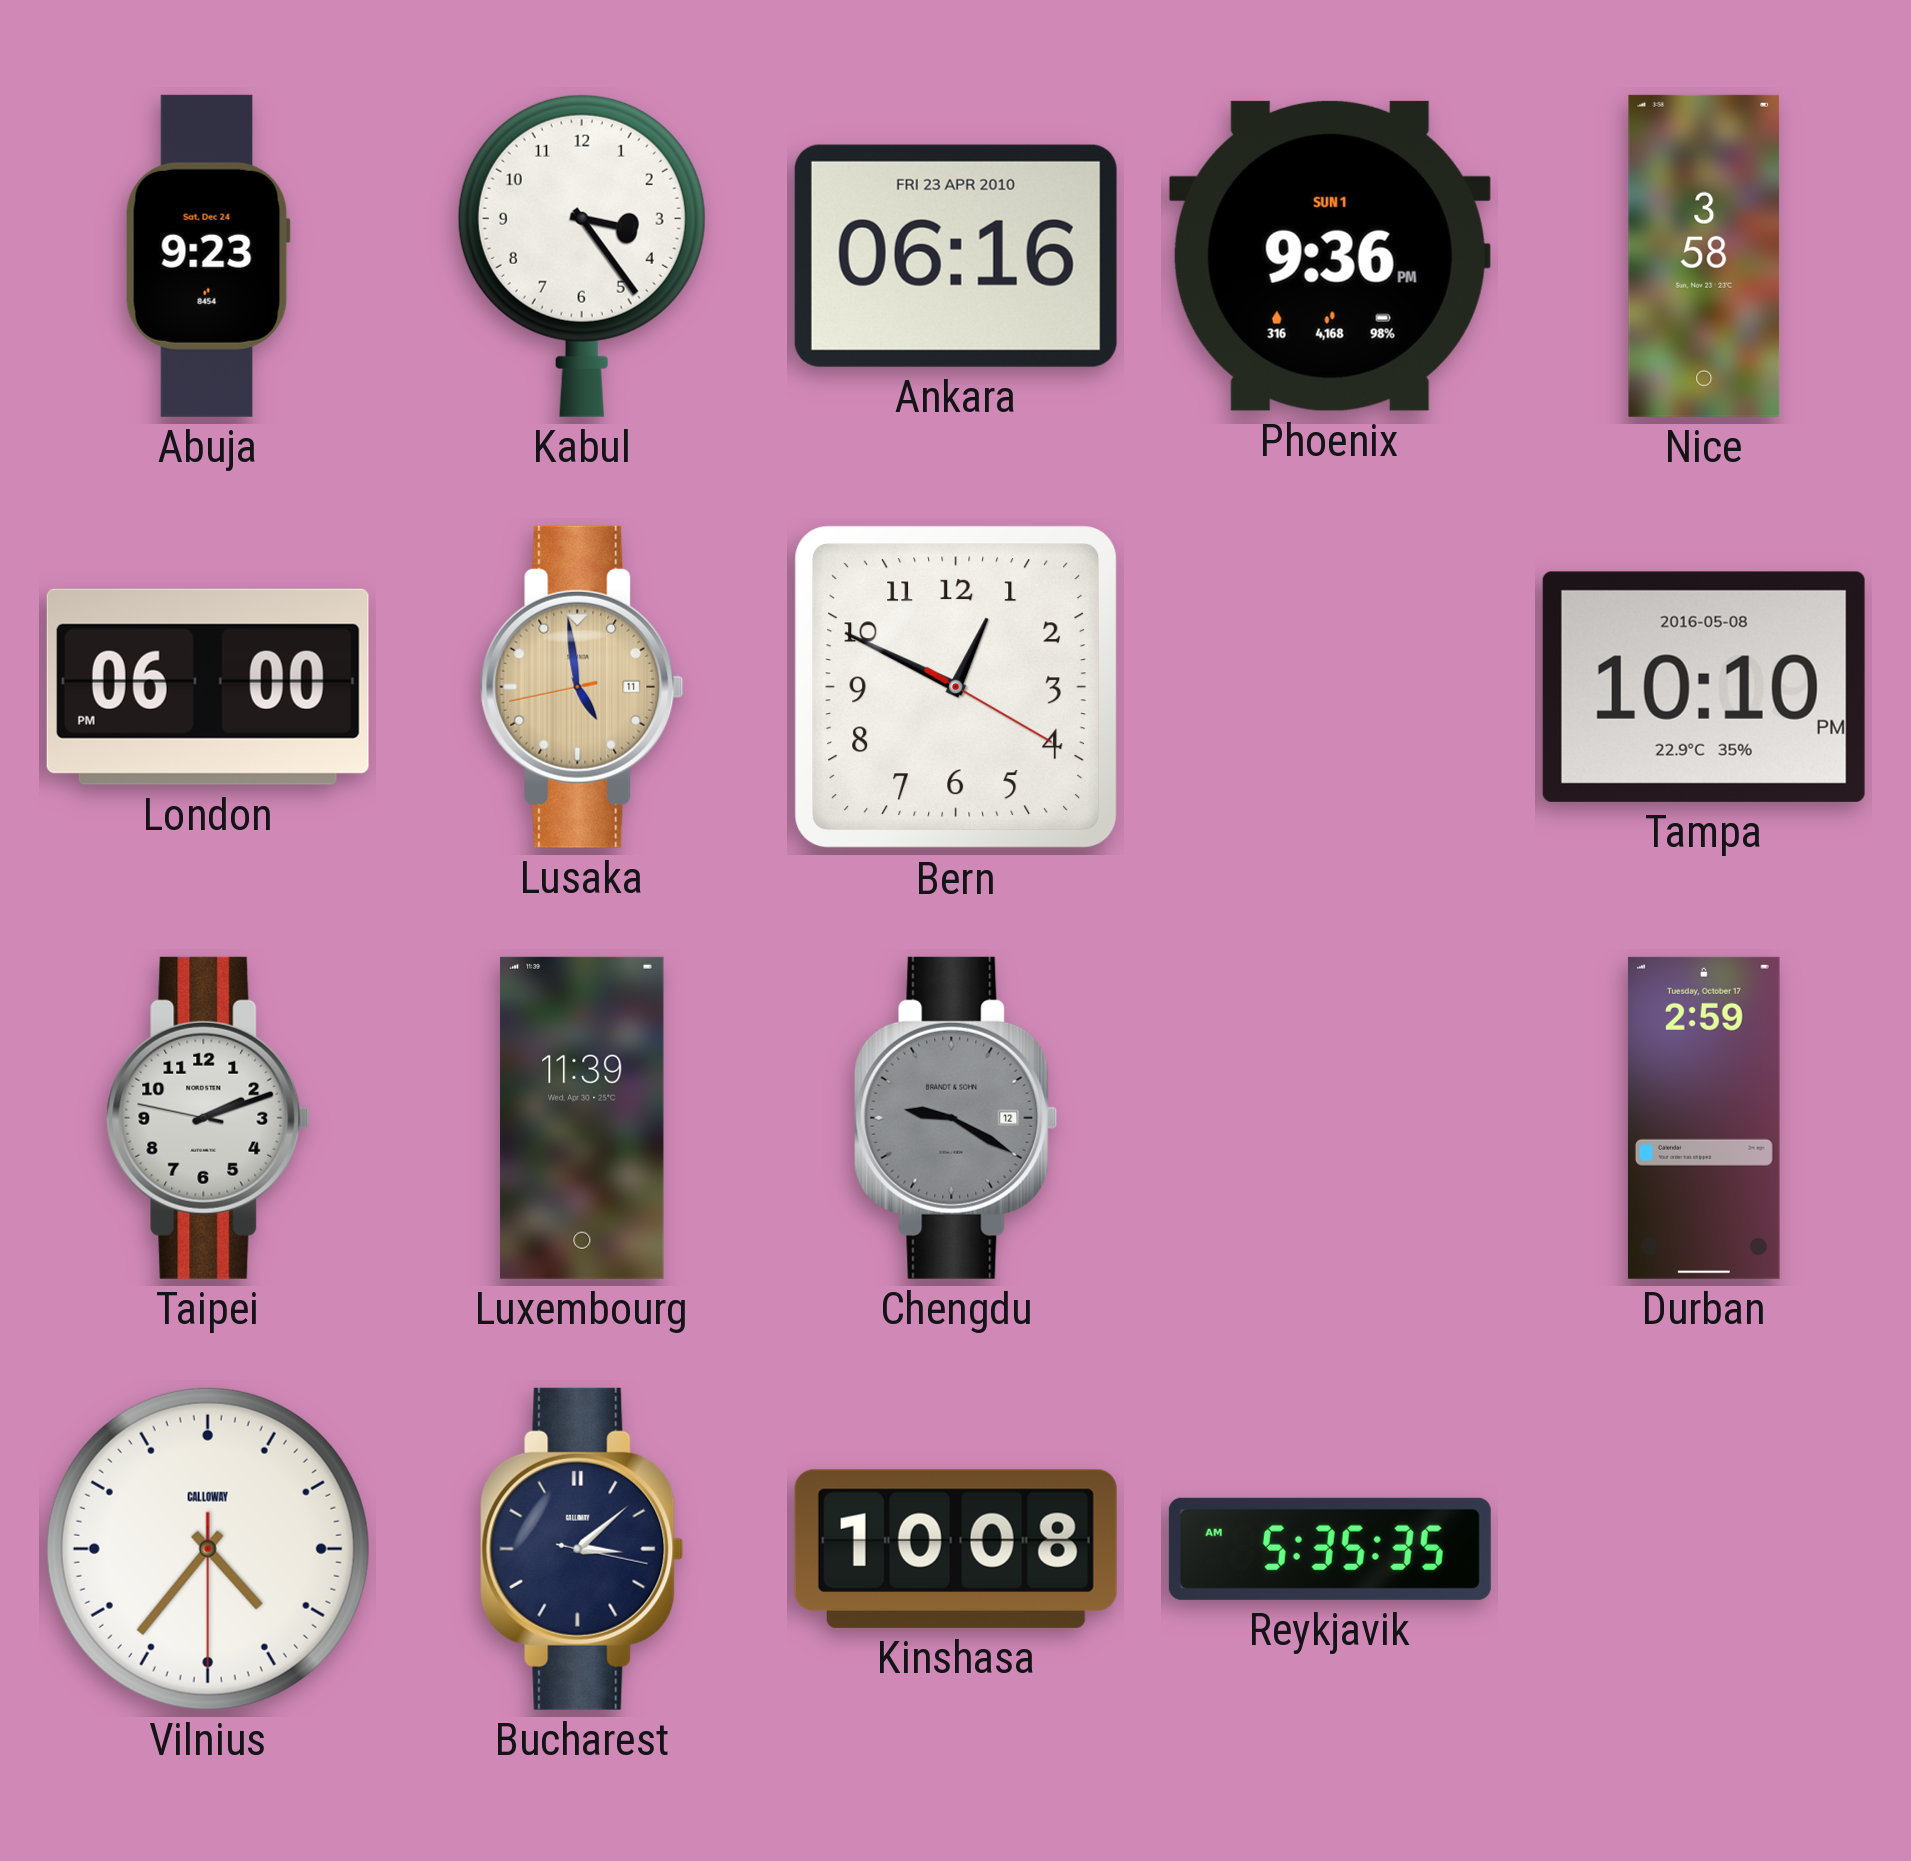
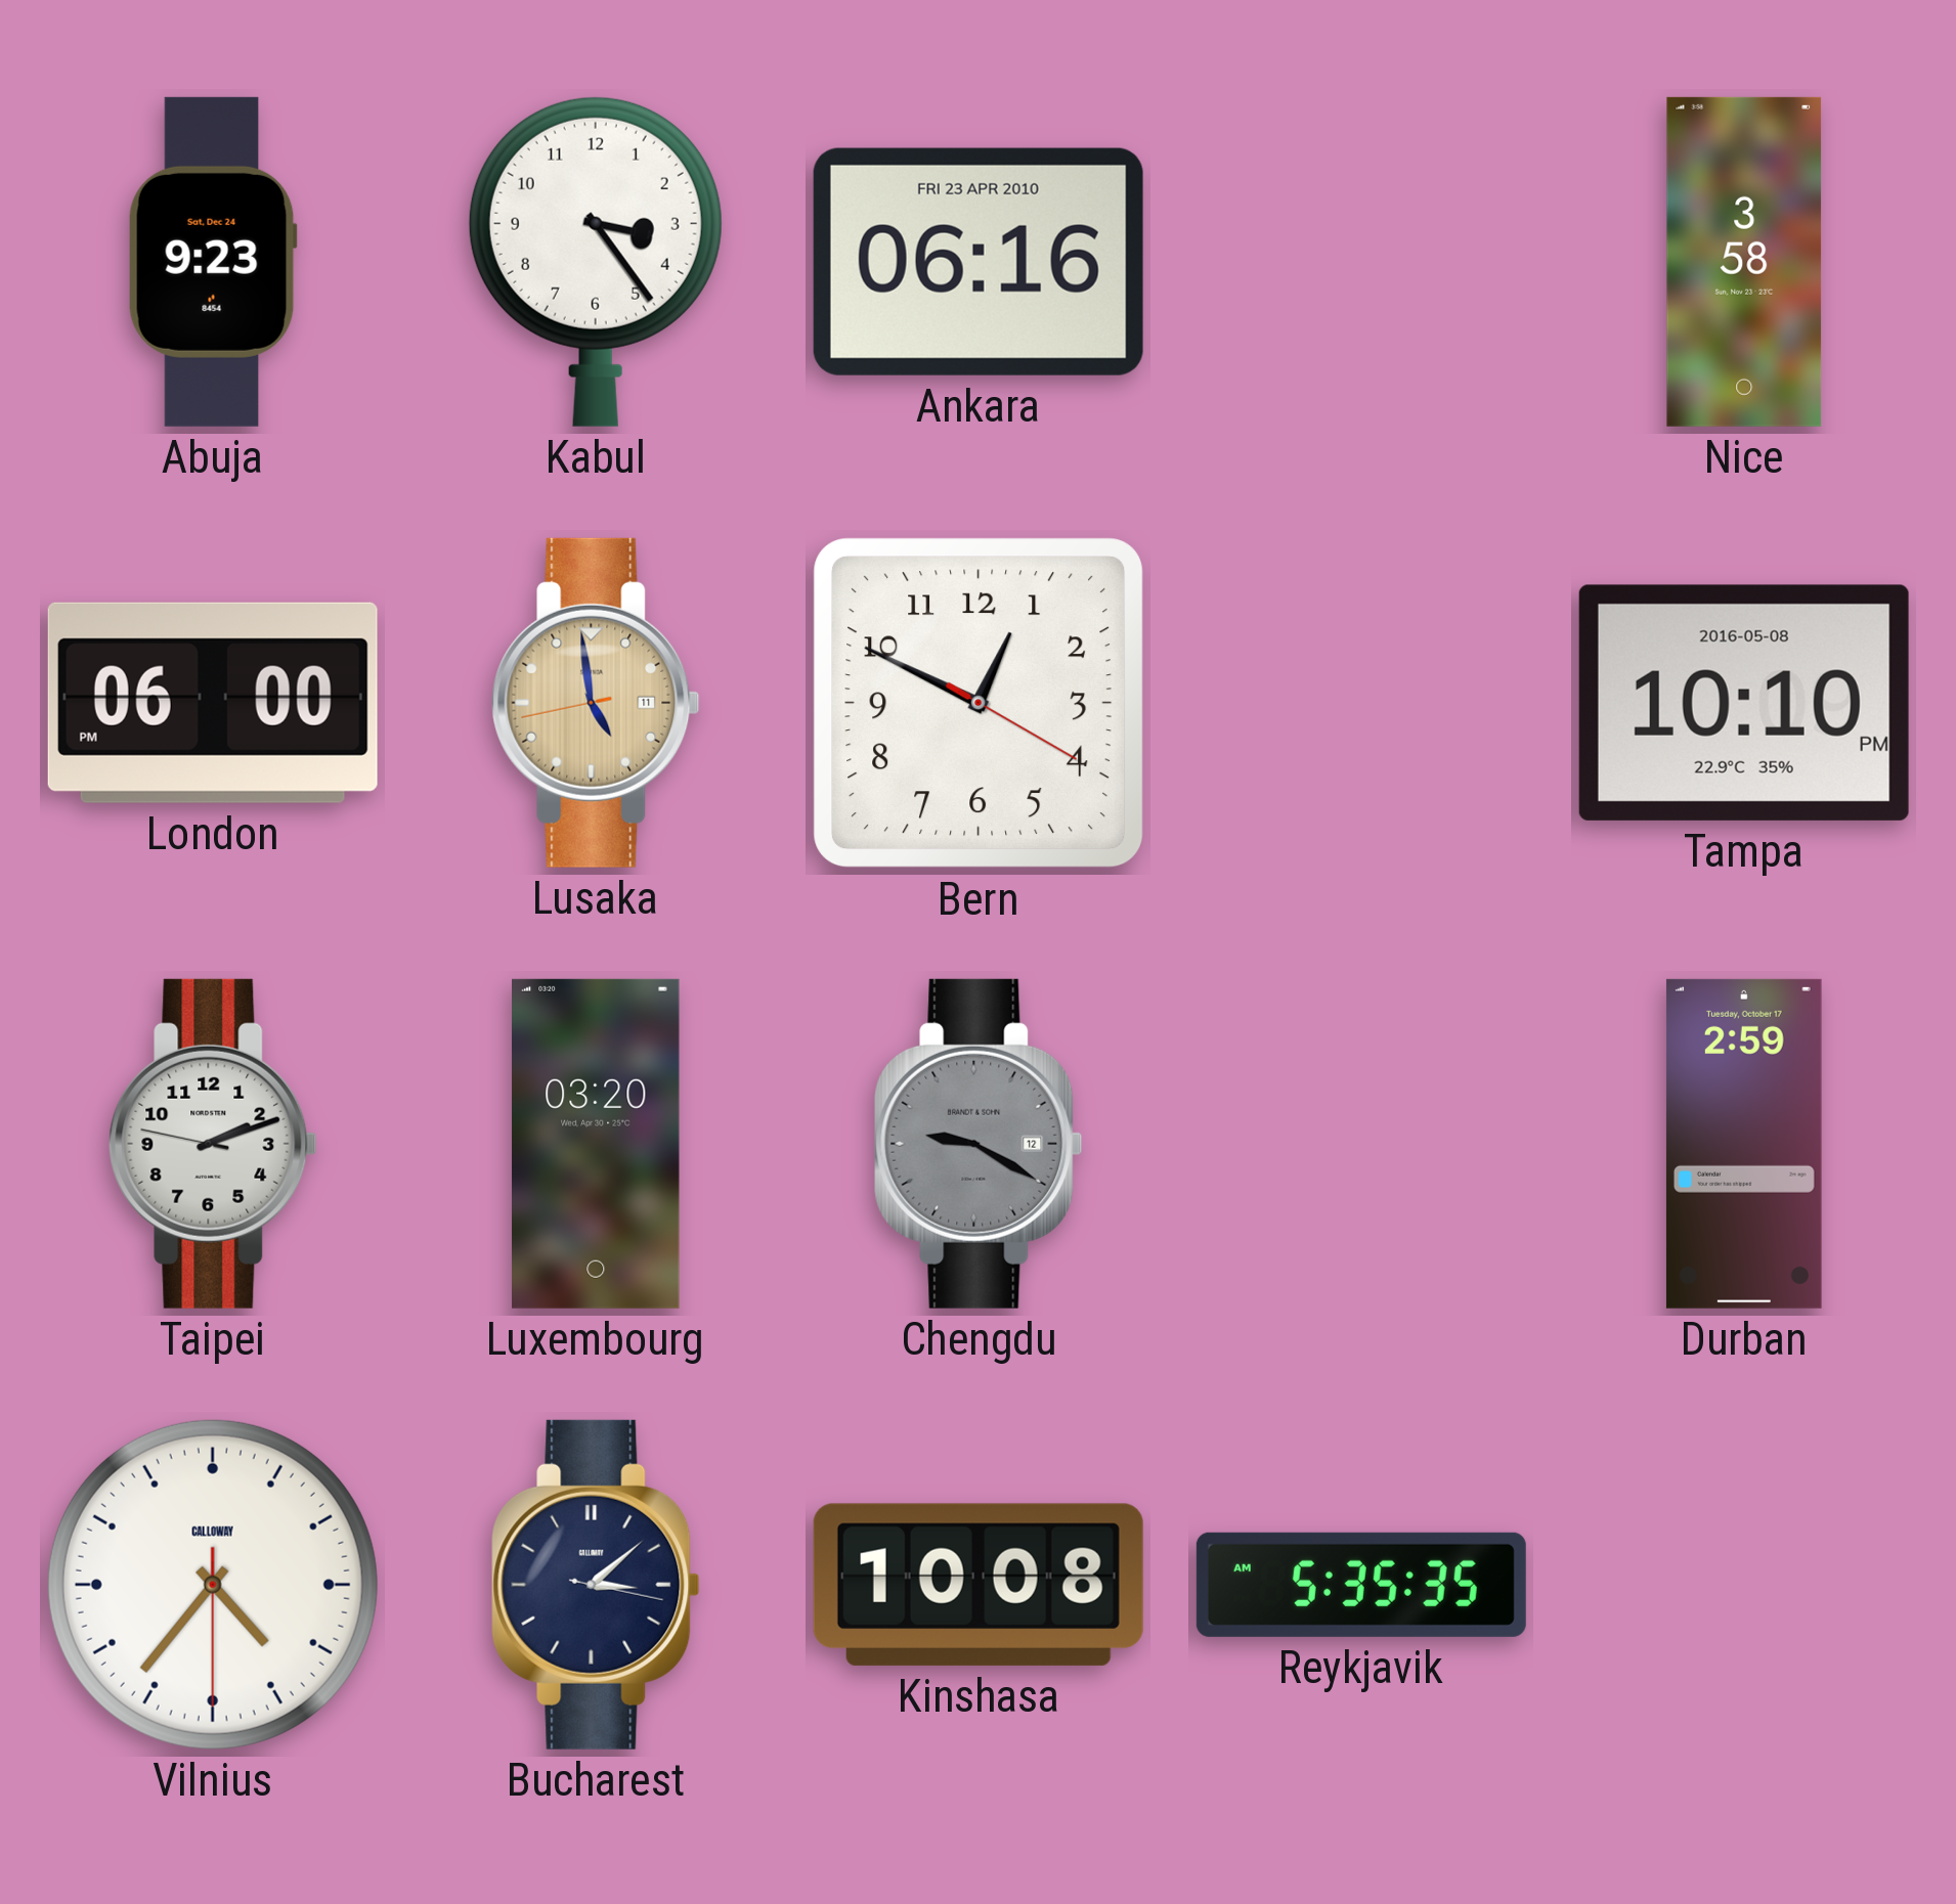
Phoenix: 9:36 -> none (1330, 256)
Luxembourg: 11:39 -> 03:20 (596, 1144)
